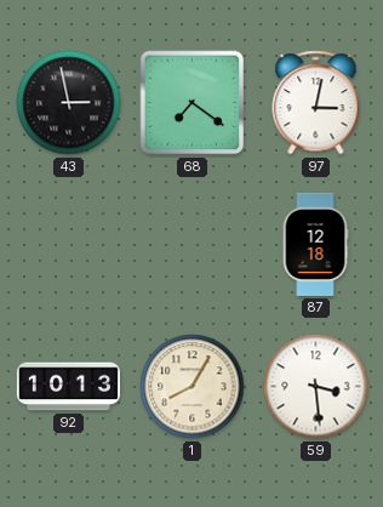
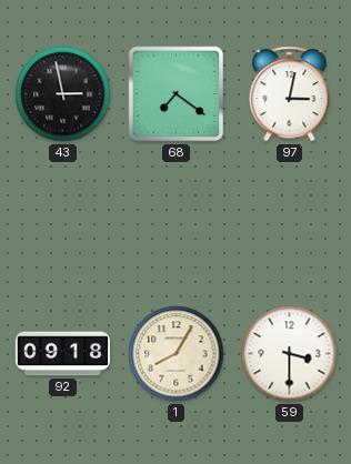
87: 12:18 -> none (315, 244)
92: 10:13 -> 09:18 (62, 354)
59: 3:29 -> 3:30 (290, 354)
